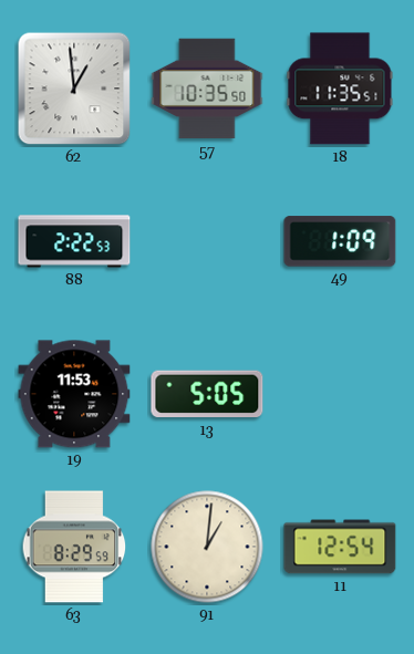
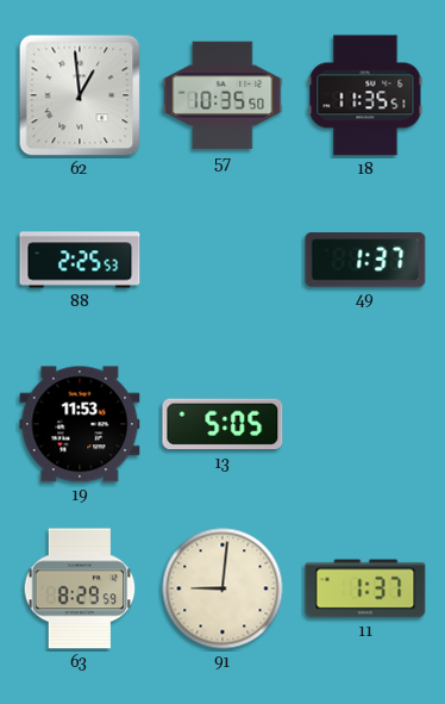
88: 2:22 -> 2:25 (80, 260)
49: 1:09 -> 1:37 (365, 260)
91: 1:01 -> 9:01 (223, 588)
11: 12:54 -> 1:37 (365, 588)
